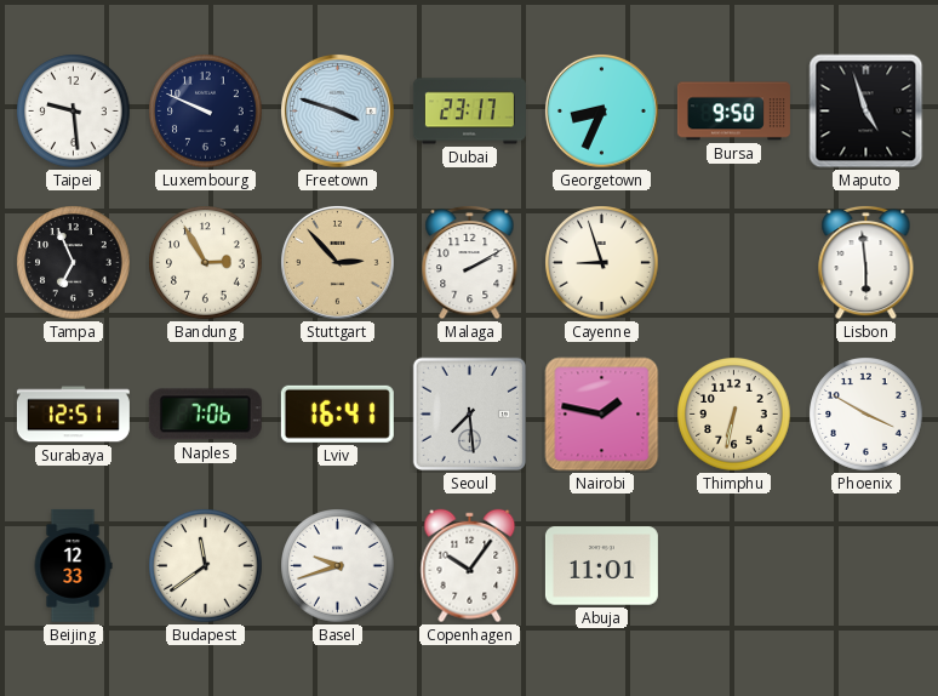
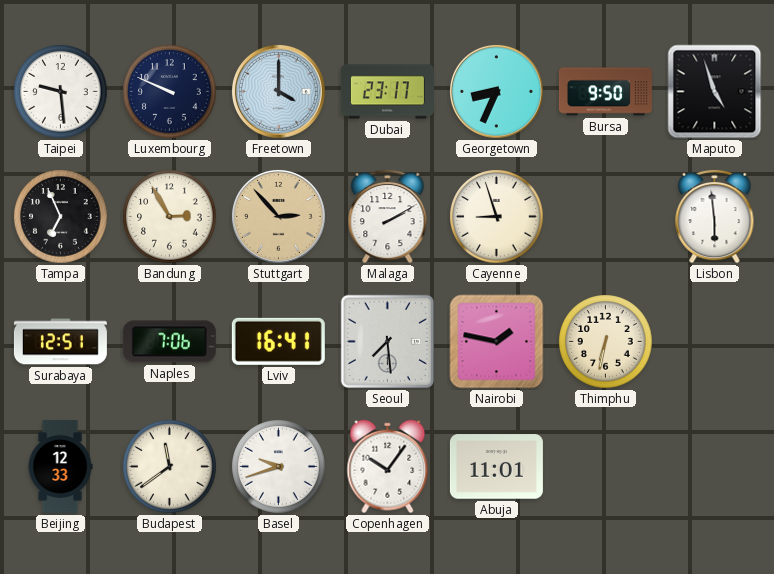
Freetown: 3:48 -> 4:00 (279, 92)
Phoenix: 3:50 -> none (866, 415)
